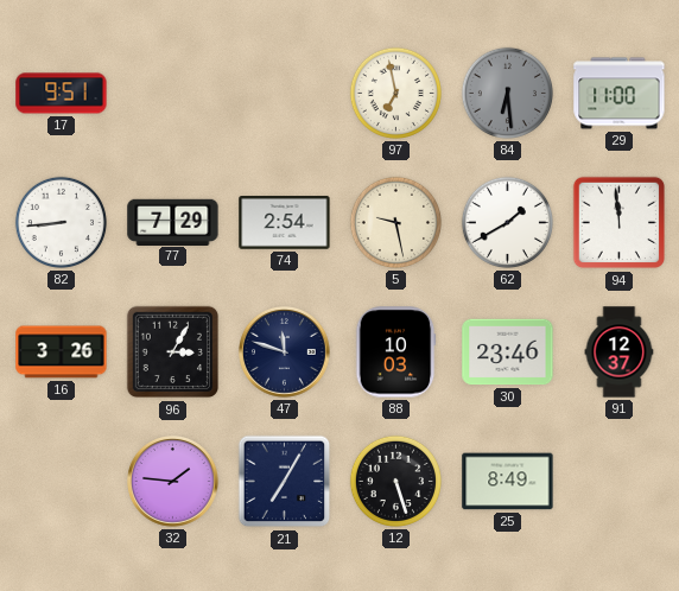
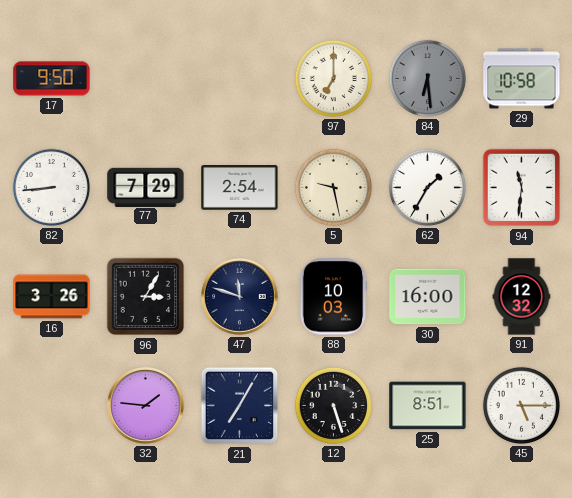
17: 9:51 -> 9:50 (52, 79)
97: 6:58 -> 7:00 (333, 78)
29: 11:00 -> 10:58 (522, 79)
62: 1:40 -> 1:35 (427, 187)
94: 11:59 -> 11:31 (522, 188)
30: 23:46 -> 16:00 (428, 297)
91: 12:37 -> 12:32 (522, 297)
25: 8:49 -> 8:51 (428, 406)
45: none -> 5:15 (521, 405)
